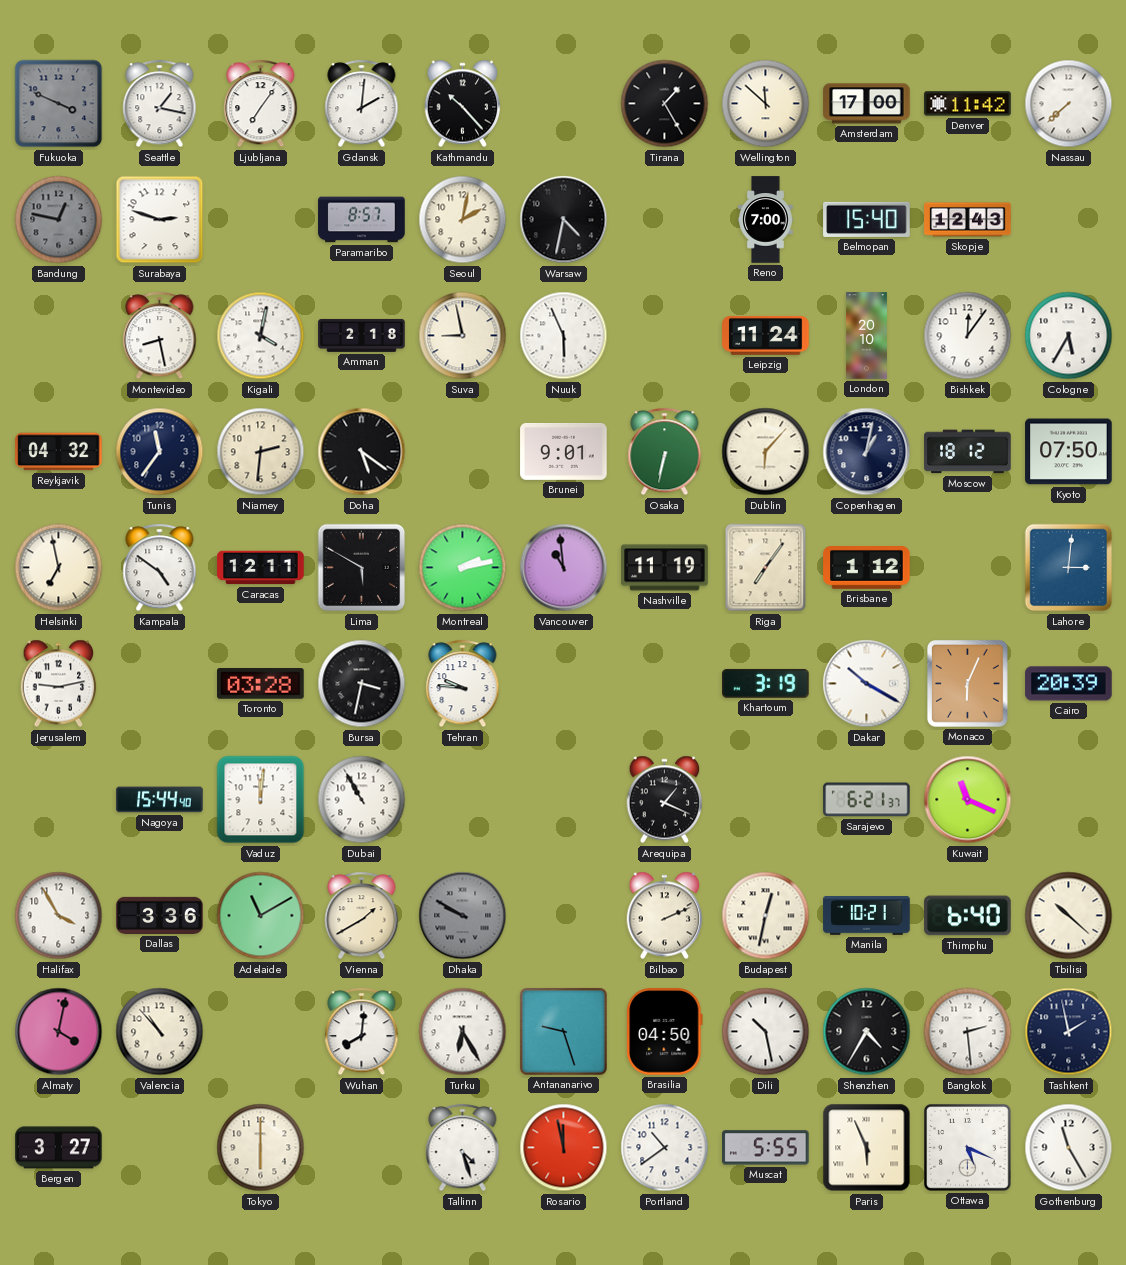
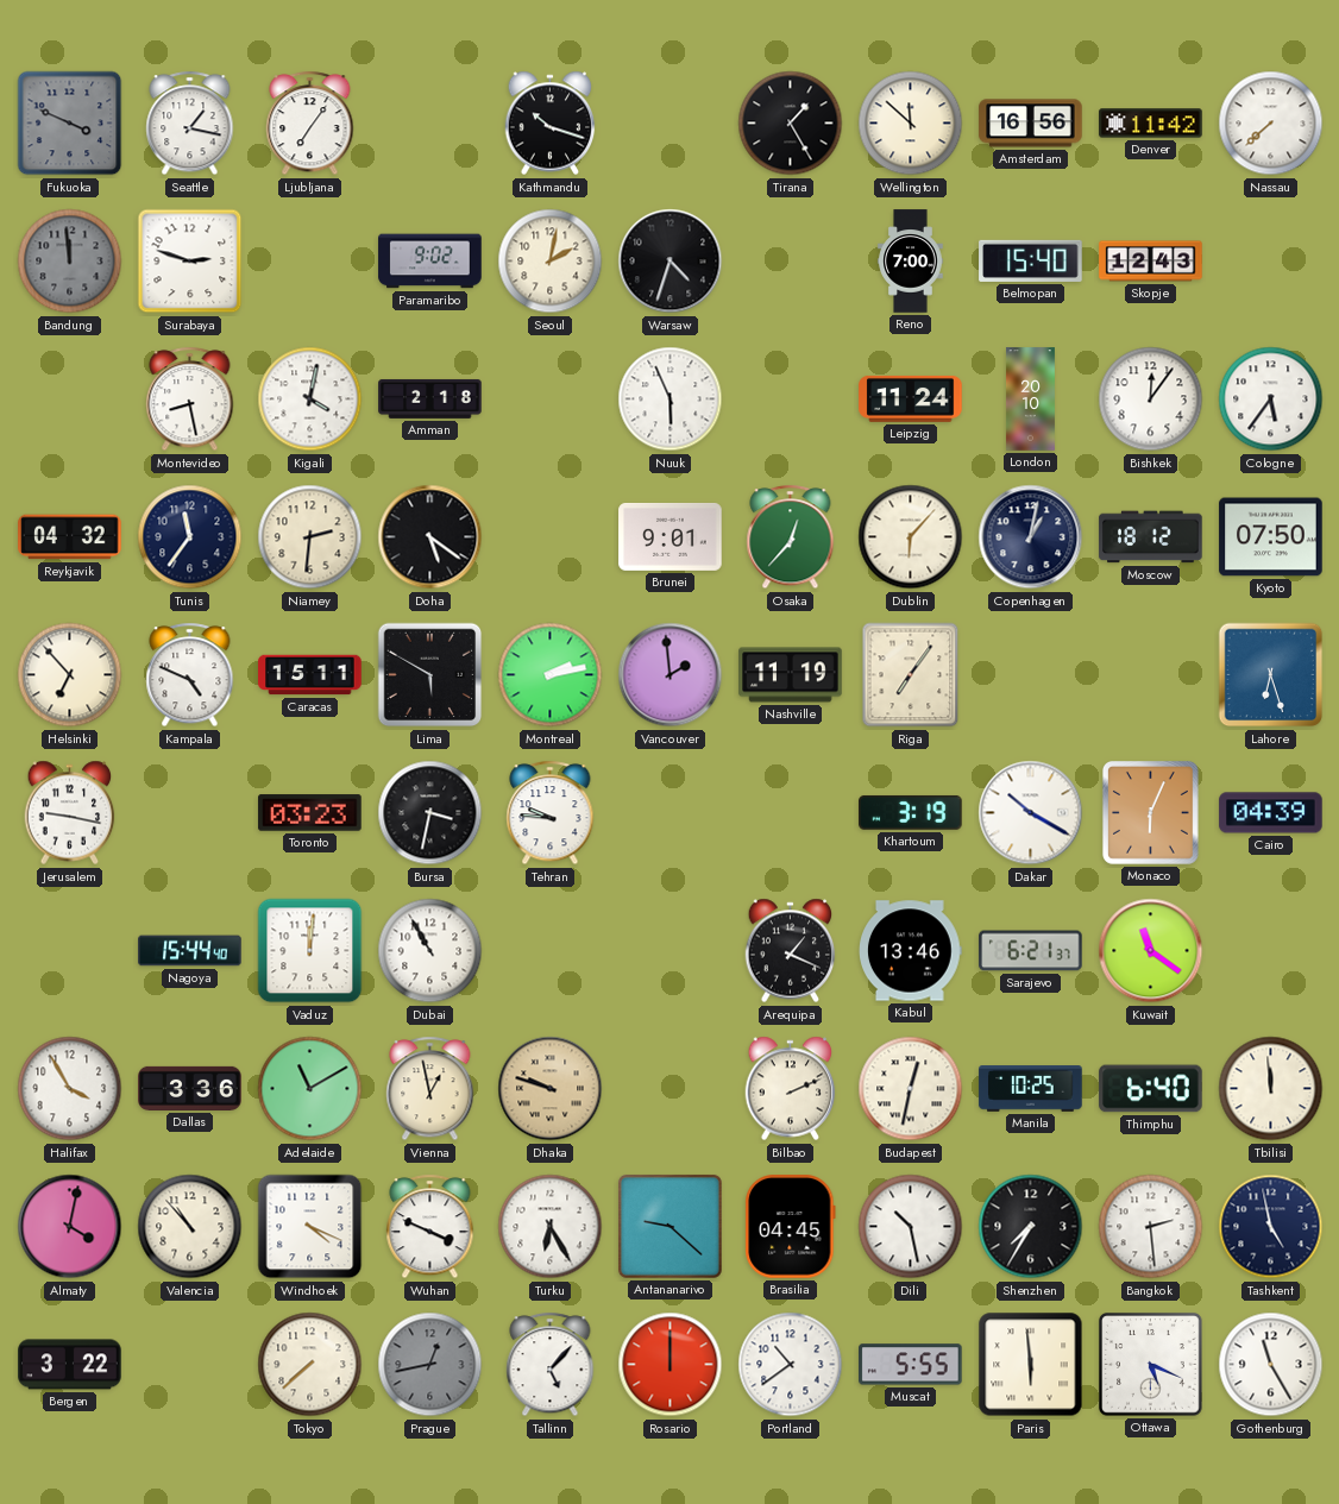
Gdansk: 2:01 -> none (362, 104)
Kathmandu: 10:23 -> 10:18 (551, 124)
Amsterdam: 17:00 -> 16:56 (1031, 124)
Bandung: 12:47 -> 11:59 (70, 262)
Paramaribo: 8:57 -> 9:02 (430, 262)
Warsaw: 4:32 -> 4:33 (671, 262)
Suva: 8:58 -> none (463, 336)
Cologne: 5:35 -> 5:36 (1271, 399)
Osaka: 6:32 -> 12:37 (791, 537)
Helsinki: 6:58 -> 6:53 (70, 675)
Kampala: 4:51 -> 4:49 (190, 675)
Caracas: 12:11 -> 15:11 (310, 675)
Vancouver: 10:59 -> 1:59 (671, 675)
Brisbane: 1:12 -> none (867, 568)
Lahore: 3:01 -> 6:27 (1271, 675)
Jerusalem: 9:13 -> 9:17 (70, 813)
Toronto: 03:28 -> 03:23 (310, 813)
Cairo: 20:39 -> 04:39 (1271, 813)
Kabul: none -> 13:46 (911, 951)
Kuwait: 11:19 -> 11:21 (1151, 951)
Vienna: 1:40 -> 12:58 (430, 1089)
Dhaka: 9:50 -> 9:48 (551, 1089)
Dhaka dial: grey -> champagne (551, 1089)
Manila: 10:21 -> 10:25 (1031, 1089)
Tbilisi: 10:22 -> 11:59 (1271, 1089)
Windhoek: none -> 4:19 (310, 1227)
Wuhan: 8:01 -> 3:49 (430, 1227)
Antananarivo: 9:27 -> 9:22 (669, 1226)
Brasilia: 04:50 -> 04:45 (791, 1227)
Shenzhen: 4:35 -> 7:35 (1031, 1227)
Tashkent: 1:58 -> 4:58 (1271, 1227)
Bergen: 3:27 -> 3:22 (70, 1365)
Tokyo: 6:00 -> 7:38 (310, 1365)
Prague: none -> 12:43 (430, 1365)
Tallinn: 4:27 -> 5:07 (551, 1365)
Rosario: 11:58 -> 12:00 (671, 1365)
Paris: 5:56 -> 5:59 (1031, 1365)
